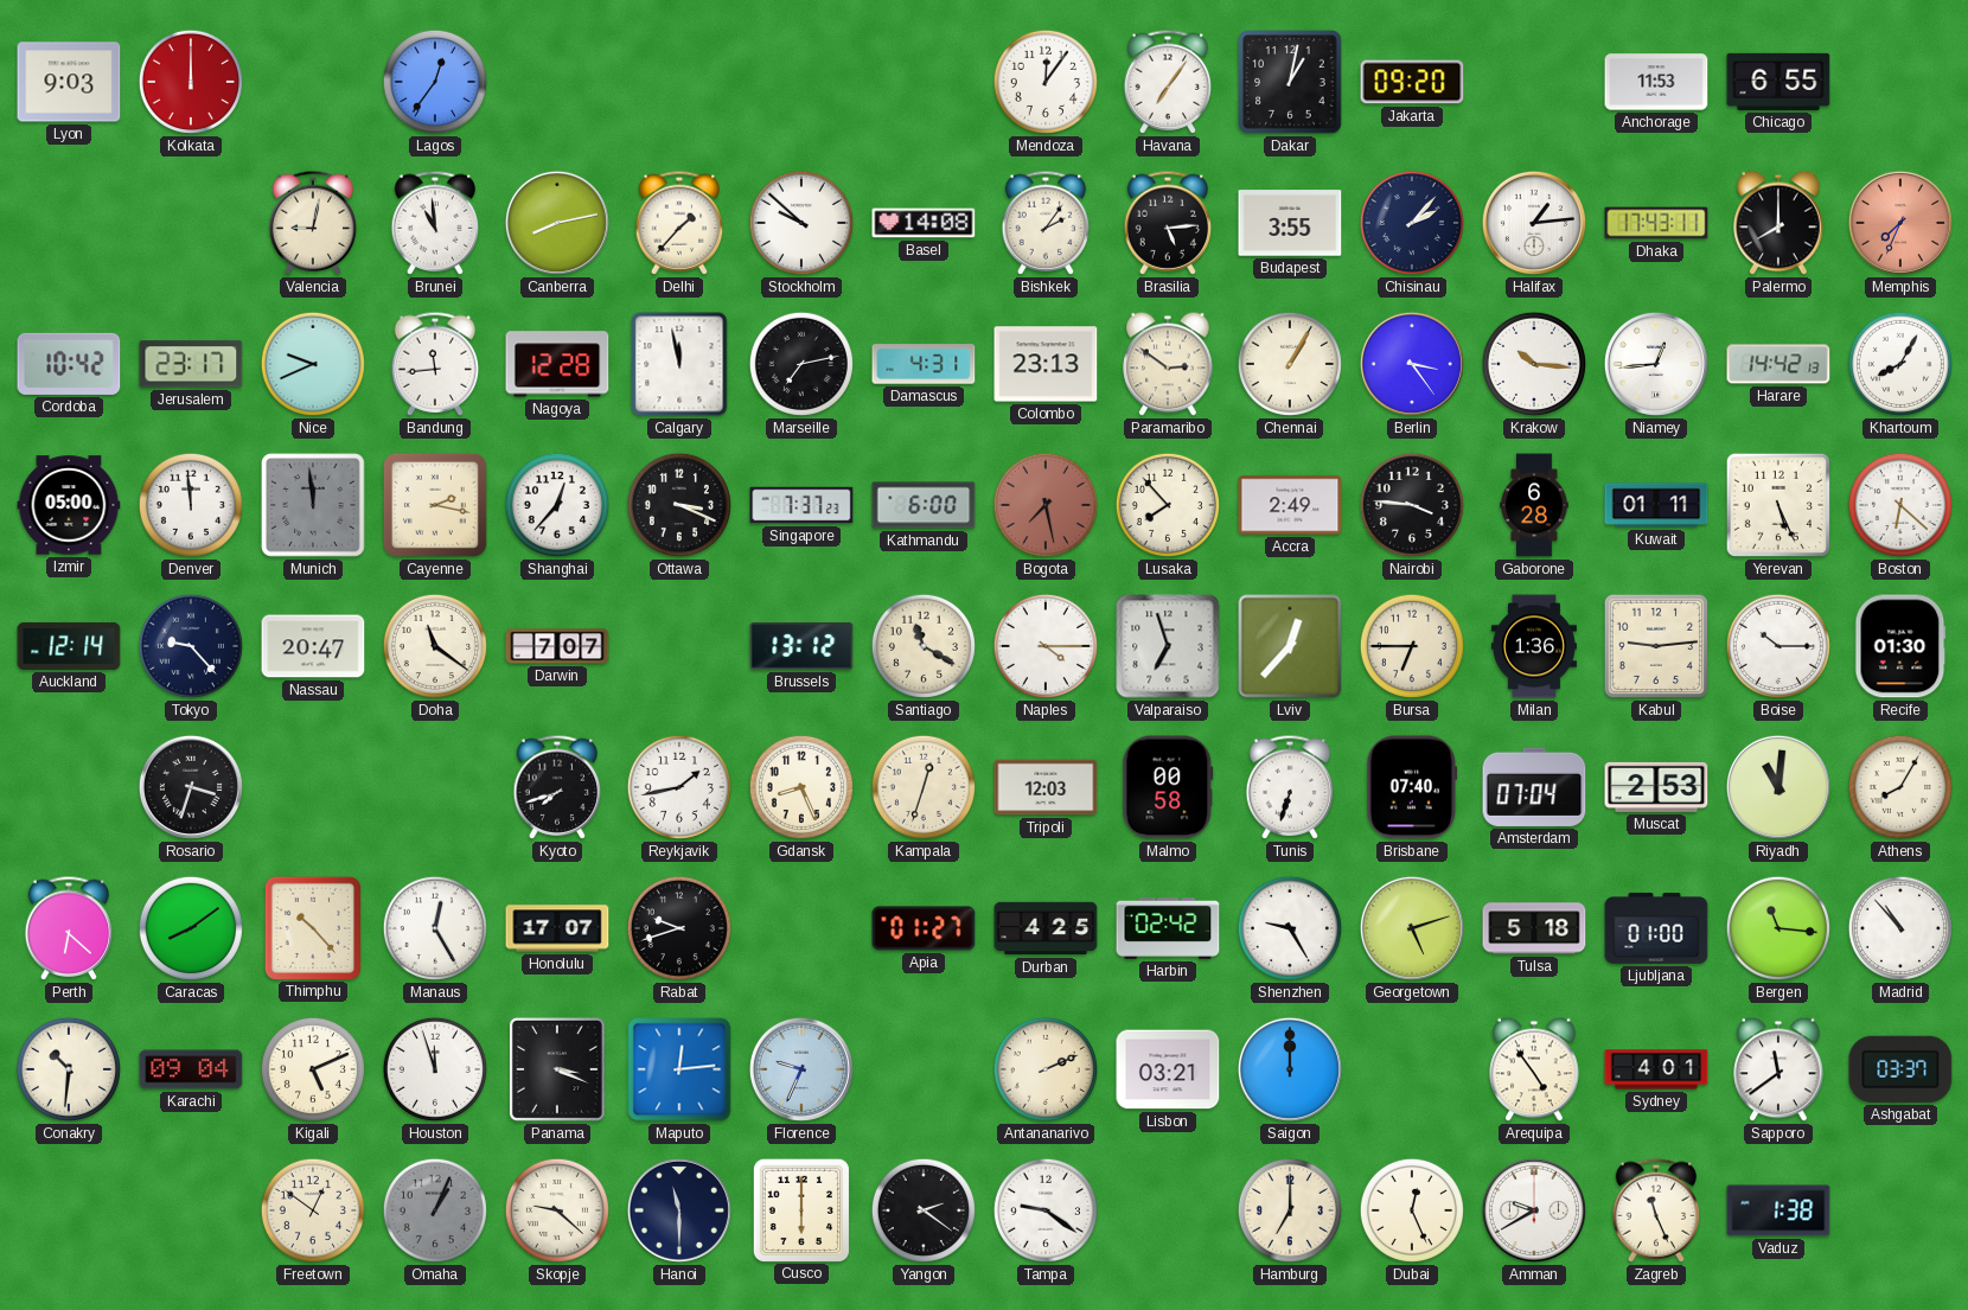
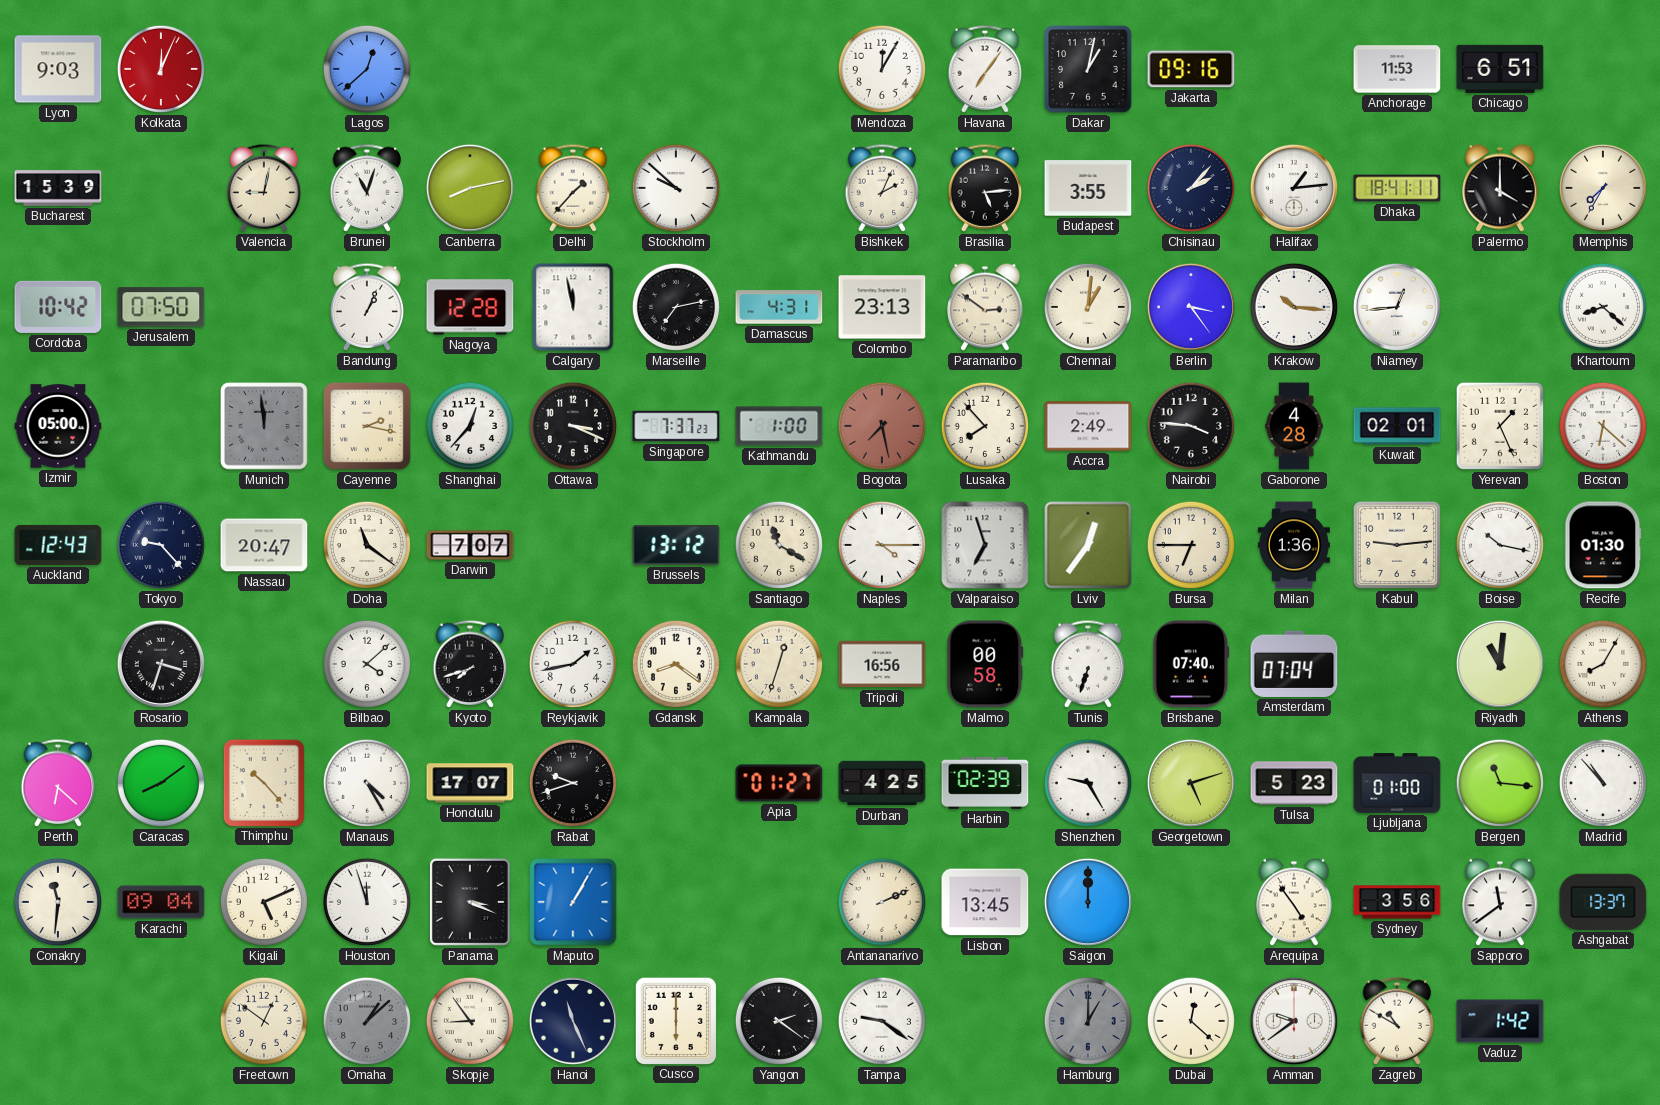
Kolkata: 12:00 -> 12:04 (161, 69)
Lagos: 12:36 -> 12:38 (367, 69)
Mendoza: 12:06 -> 12:05 (882, 69)
Jakarta: 09:20 -> 09:16 (1191, 69)
Chicago: 6:55 -> 6:51 (1500, 69)
Bucharest: none -> 15:39 (58, 188)
Brunei: 10:59 -> 11:03 (367, 188)
Basel: 14:08 -> none (924, 223)
Bishkek: 2:06 -> 2:04 (882, 188)
Dhaka: 17:43 -> 18:41 (1397, 188)
Palermo: 8:00 -> 4:00 (1500, 188)
Memphis: 7:34 -> 7:35 (1603, 188)
Memphis dial: salmon -> cream (1603, 188)
Jerusalem: 23:17 -> 07:50 (161, 307)
Nice: 9:41 -> none (313, 364)
Bandung: 11:44 -> 1:04 (367, 307)
Chennai: 1:05 -> 1:01 (1088, 307)
Harare: 14:42 -> none (1778, 364)
Khartoum: 8:05 -> 8:22 (1603, 307)
Denver: 11:59 -> none (191, 505)
Kathmandu: 6:00 -> 1:00 (779, 426)
Gaborone: 6:28 -> 4:28 (1294, 426)
Kuwait: 01:11 -> 02:01 (1397, 426)
Yerevan: 5:26 -> 1:26 (1500, 426)
Auckland: 12:14 -> 12:43 (58, 545)
Lviv: 12:37 -> 12:36 (1088, 545)
Boise: 10:15 -> 10:17 (1500, 545)
Bilbao: none -> 4:08 (367, 664)
Gdansk: 8:26 -> 8:21 (676, 664)
Tripoli: 12:03 -> 16:56 (882, 664)
Muscat: 2:53 -> none (1656, 787)
Manaus: 12:25 -> 4:25 (367, 783)
Harbin: 02:42 -> 02:39 (985, 783)
Tulsa: 5:18 -> 5:23 (1294, 783)
Conakry: 10:31 -> 11:31 (58, 902)
Maputo: 12:14 -> 1:05 (573, 902)
Florence: 9:34 -> none (801, 1069)
Lisbon: 03:21 -> 13:45 (985, 902)
Sydney: 4:01 -> 3:56 (1397, 902)
Ashgabat: 03:37 -> 13:37 (1603, 902)
Omaha: 1:04 -> 1:08 (367, 1021)
Skopje: 9:22 -> 8:54 (470, 1021)
Hanoi: 11:30 -> 11:26 (573, 1021)
Hamburg: 7:00 -> 1:00 (1088, 1021)
Hamburg dial: cream -> grey (1088, 1021)
Dubai: 12:26 -> 12:22 (1191, 1021)
Amman: 9:40 -> 9:39 (1294, 1021)
Zagreb: 11:26 -> 10:50 (1397, 1021)
Vaduz: 1:38 -> 1:42 (1500, 1021)
